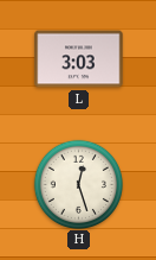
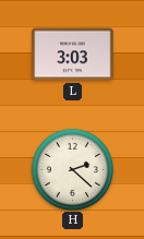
H: 12:27 -> 2:22 (72, 169)
